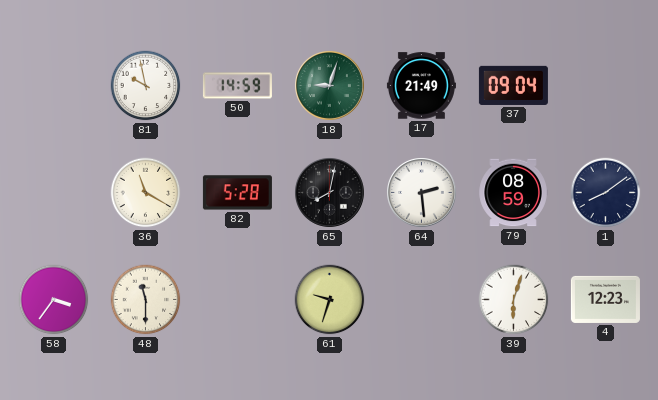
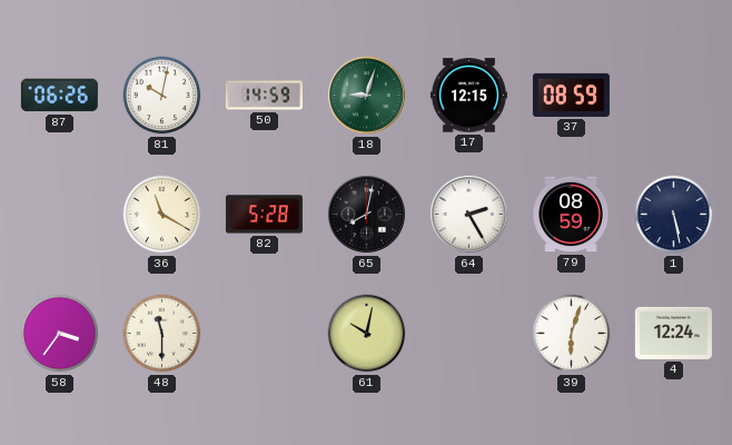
87: none -> 06:26 (59, 96)
81: 9:58 -> 10:02 (162, 96)
17: 21:49 -> 12:15 (468, 96)
37: 09:04 -> 08:59 (571, 95)
64: 2:29 -> 2:25 (469, 215)
1: 8:09 -> 5:28 (674, 215)
61: 9:33 -> 10:02 (367, 334)
4: 12:23 -> 12:24 (673, 333)
